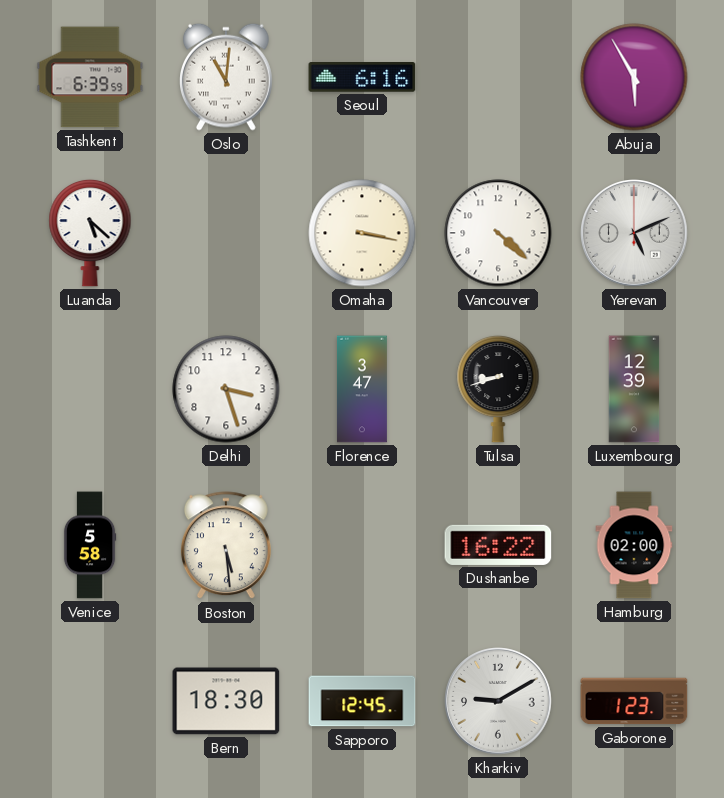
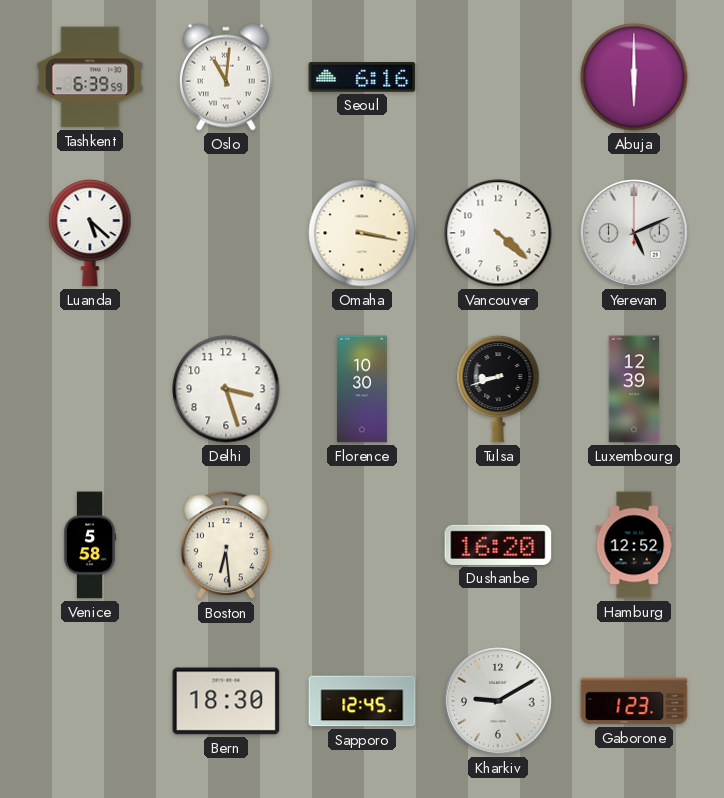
Abuja: 5:55 -> 6:00 (634, 77)
Florence: 3:47 -> 10:30 (362, 389)
Boston: 5:29 -> 6:29 (226, 546)
Dushanbe: 16:22 -> 16:20 (498, 545)
Hamburg: 02:00 -> 12:52 (634, 545)
